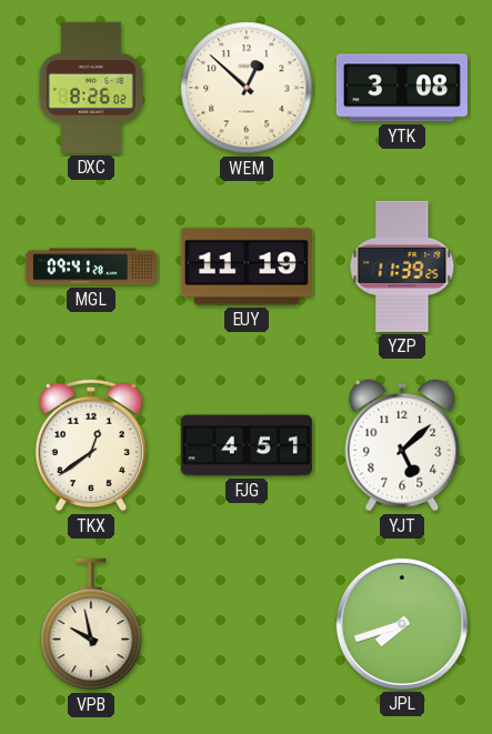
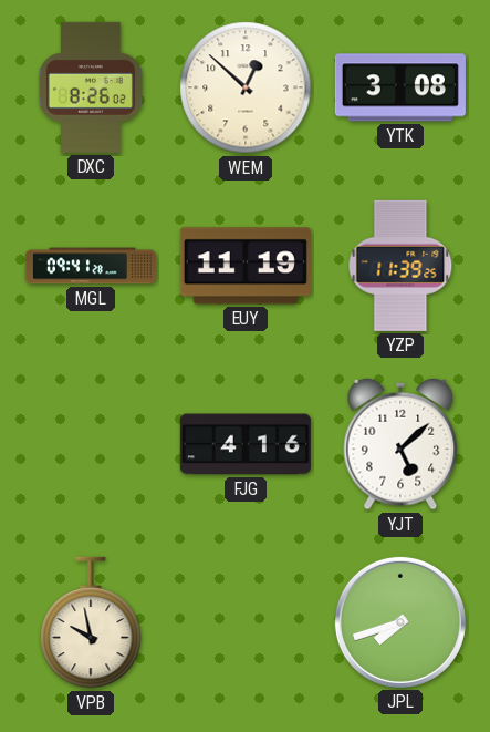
TKX: 12:39 -> none (90, 445)
FJG: 4:51 -> 4:16 (246, 444)
